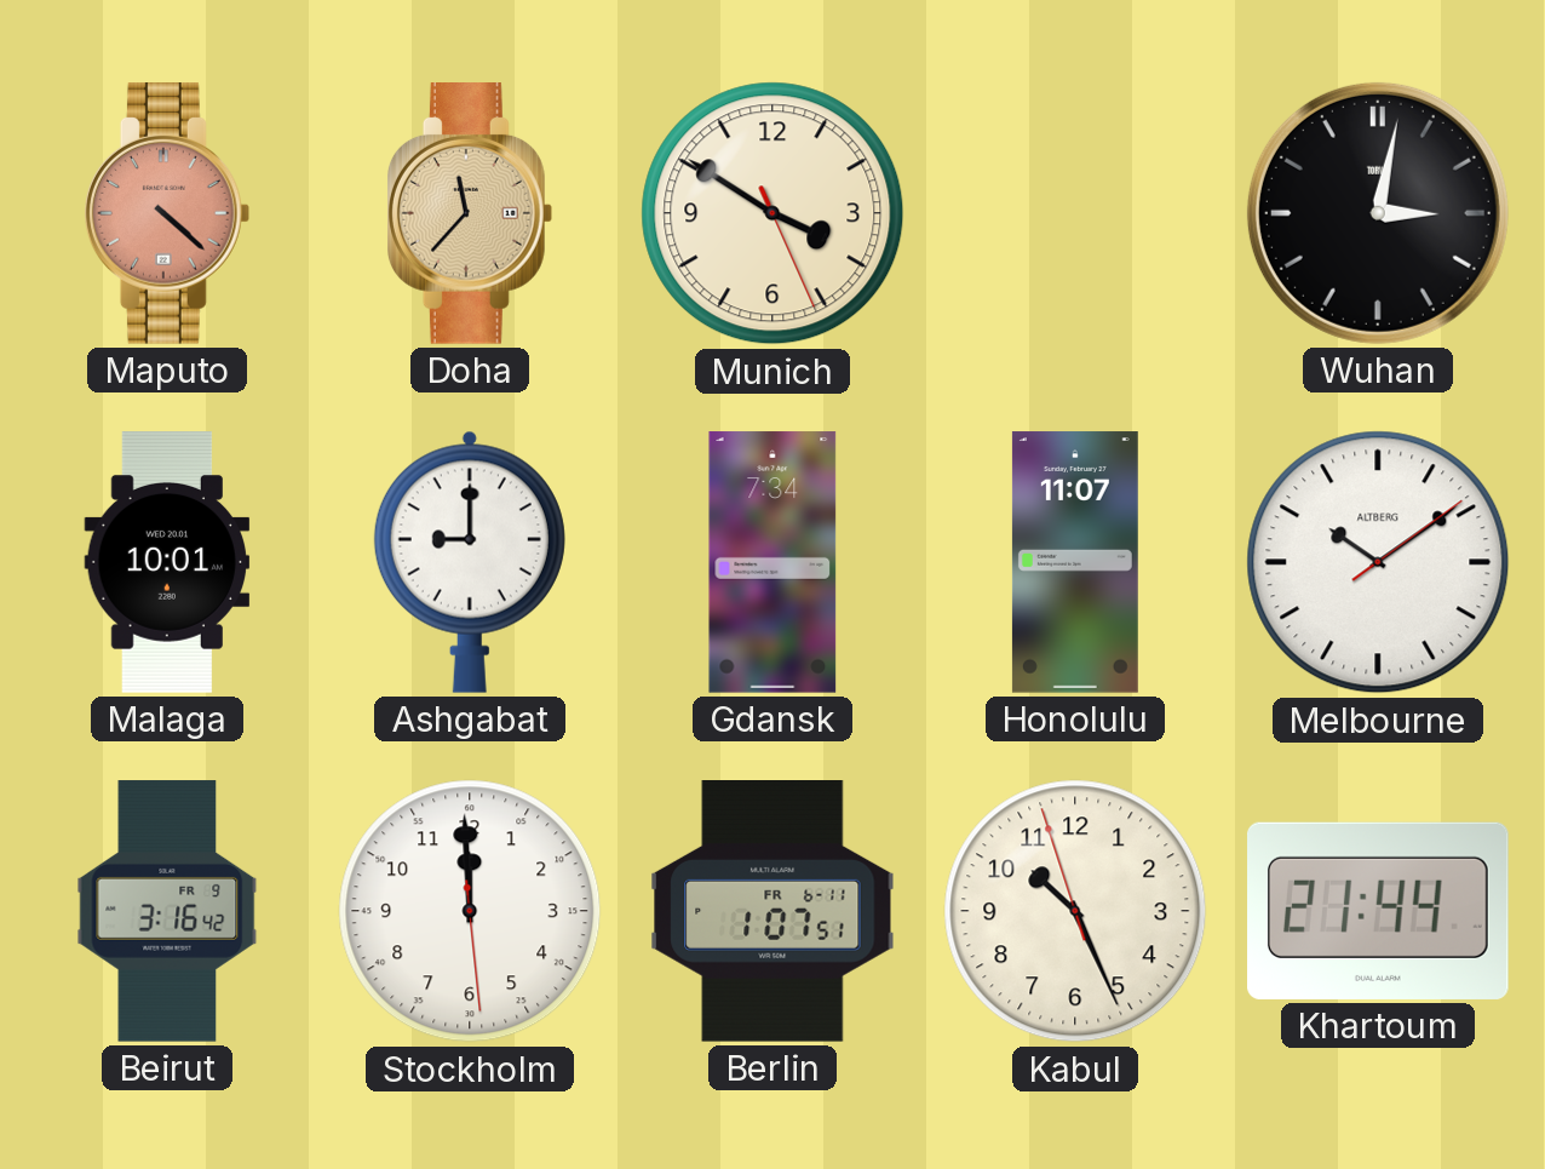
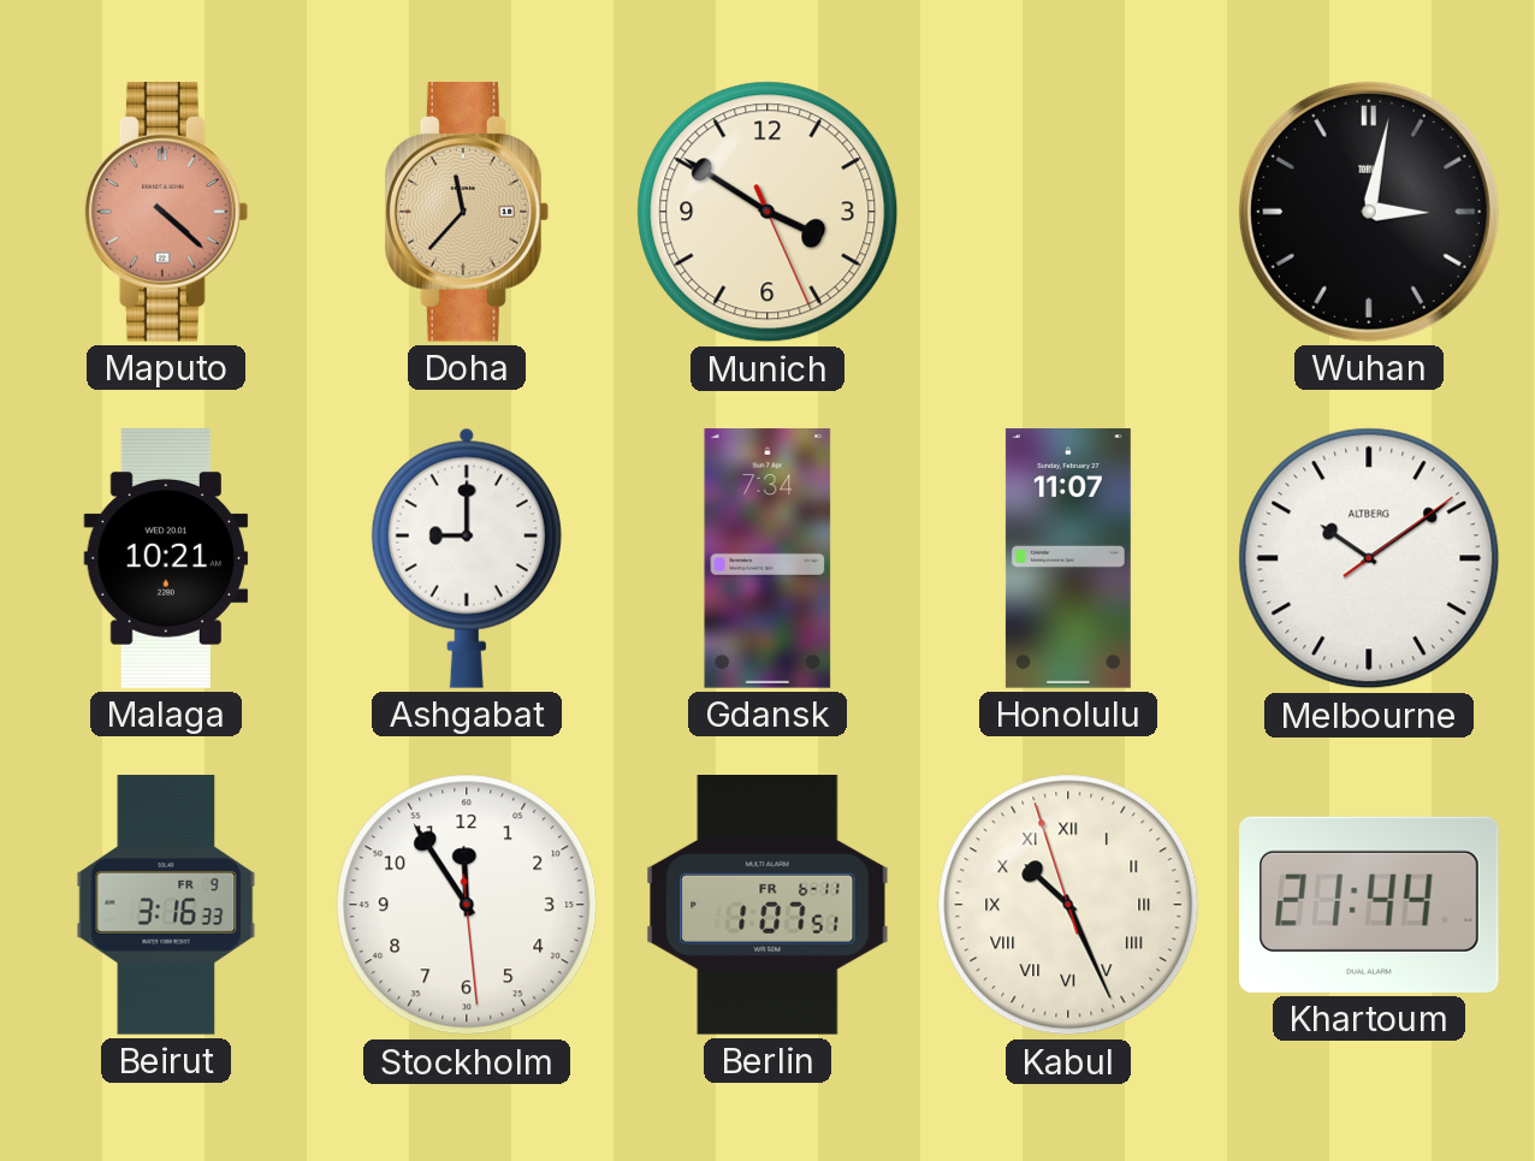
Malaga: 10:01 -> 10:21 (166, 558)
Beirut: 3:16:42 -> 3:16:33 (166, 905)
Stockholm: 11:59 -> 11:54 (467, 905)
Kabul numerals: Arabic -> Roman (1068, 905)
